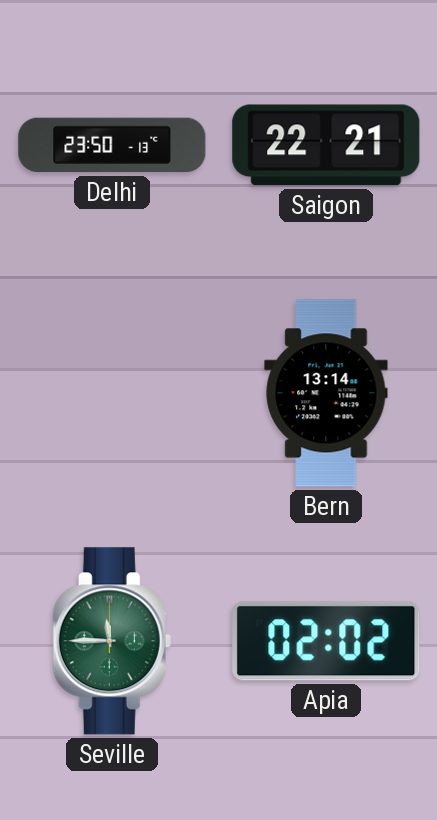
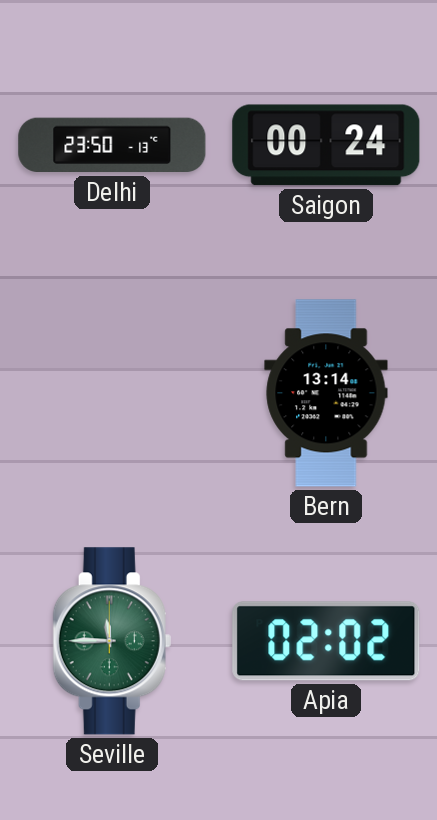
Saigon: 22:21 -> 00:24 (326, 145)
